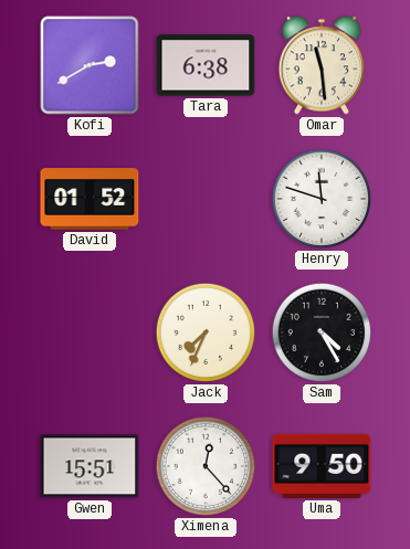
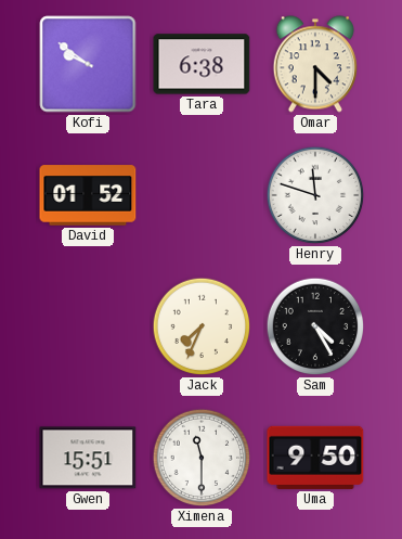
Kofi: 2:40 -> 9:51 (88, 64)
Omar: 11:29 -> 4:30 (315, 64)
Ximena: 12:23 -> 11:30 (202, 458)
